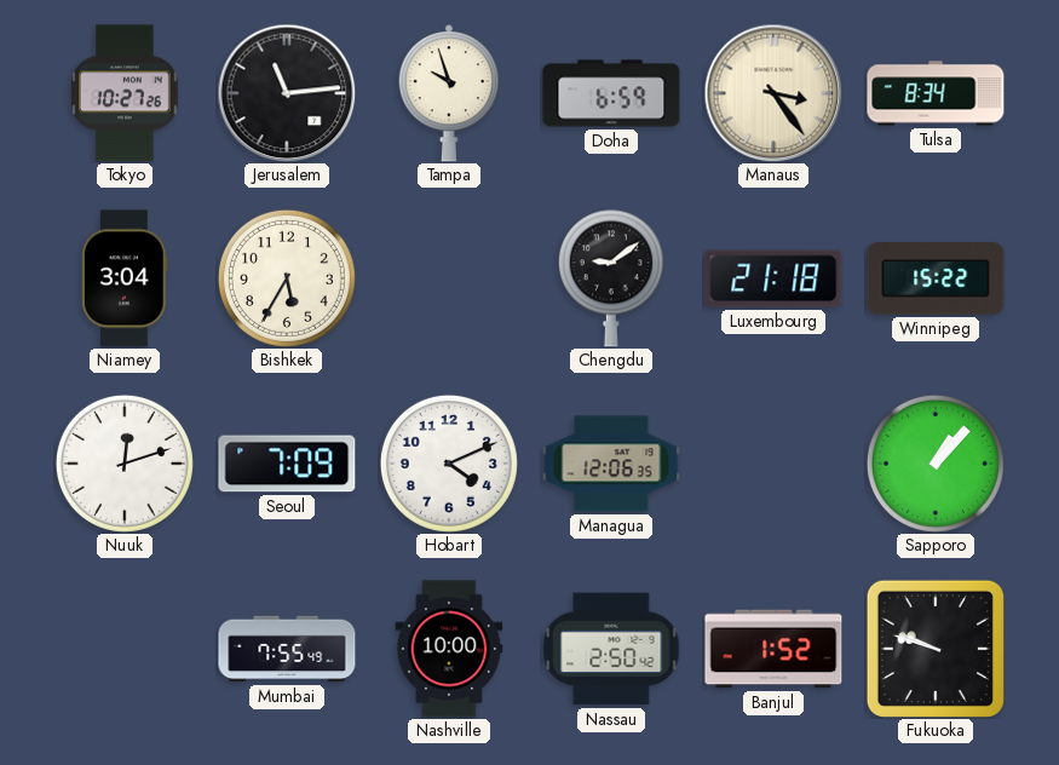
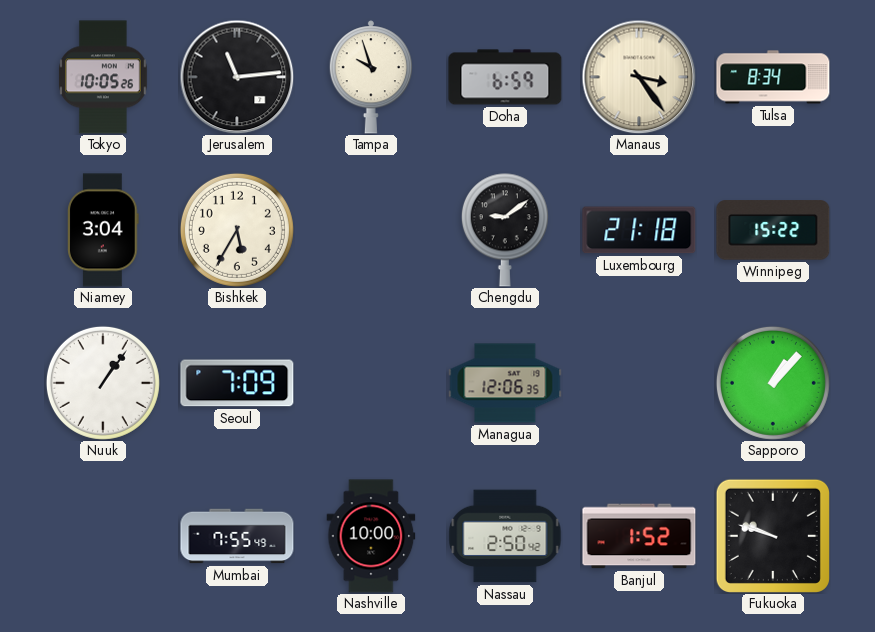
Tokyo: 10:27 -> 10:05 (104, 77)
Nuuk: 12:12 -> 1:06 (103, 383)
Hobart: 4:11 -> none (449, 464)
